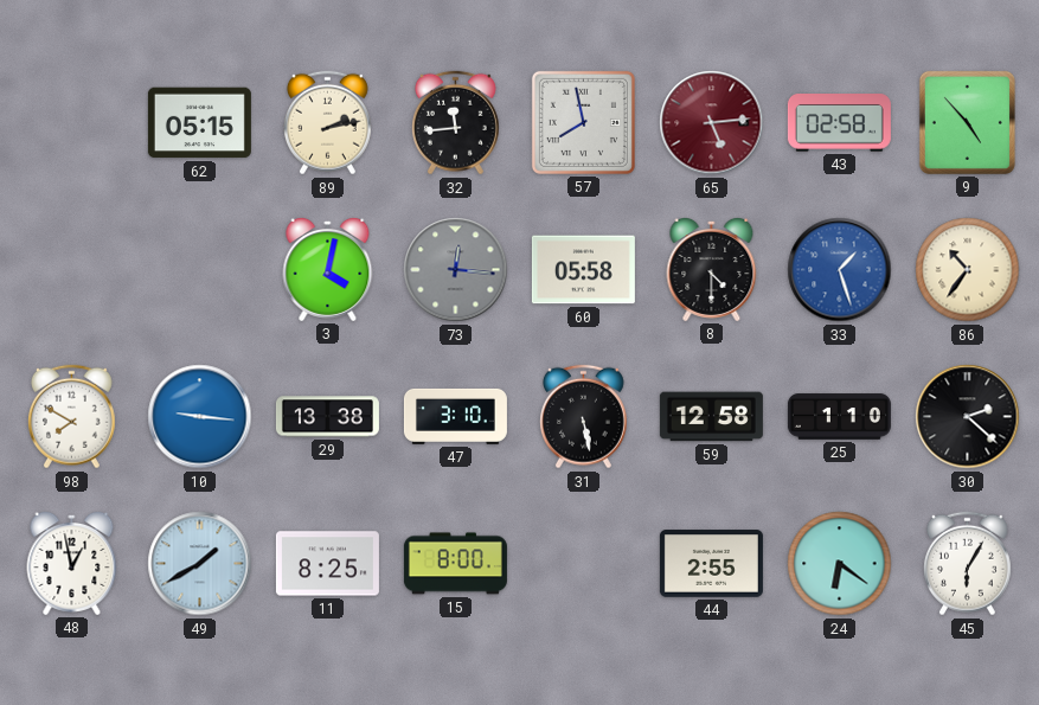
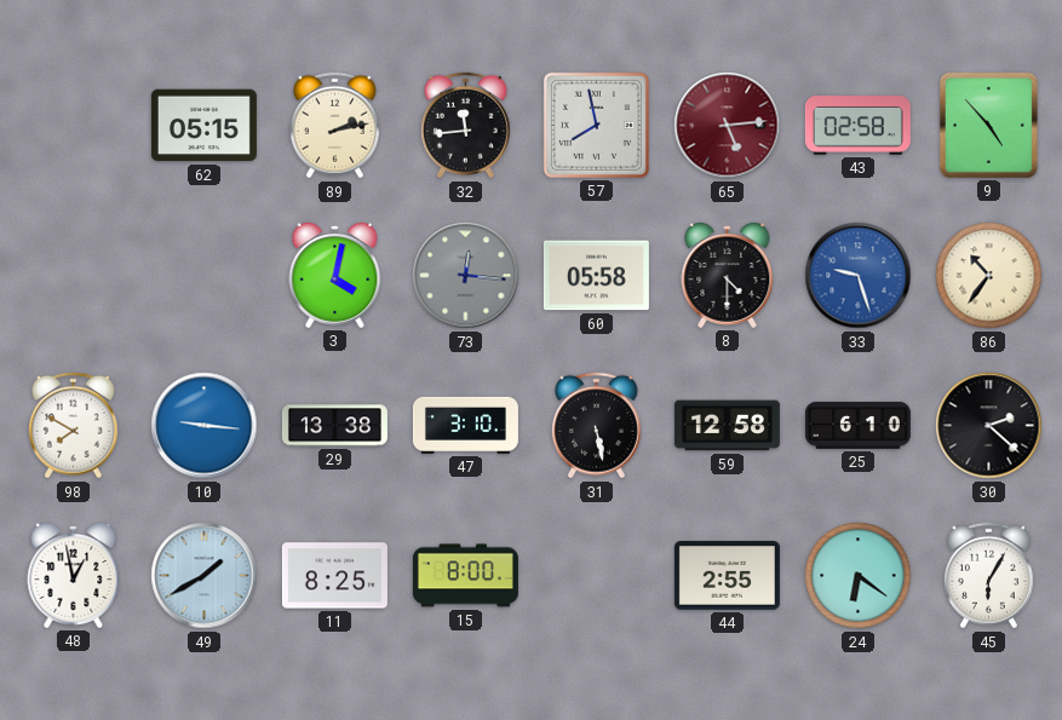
33: 1:27 -> 9:27 (859, 276)
25: 1:10 -> 6:10 (857, 426)
